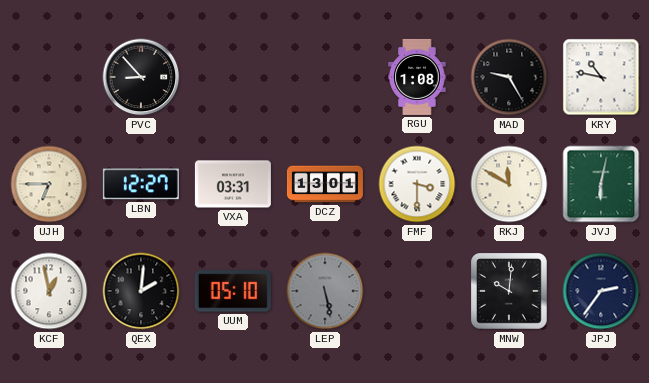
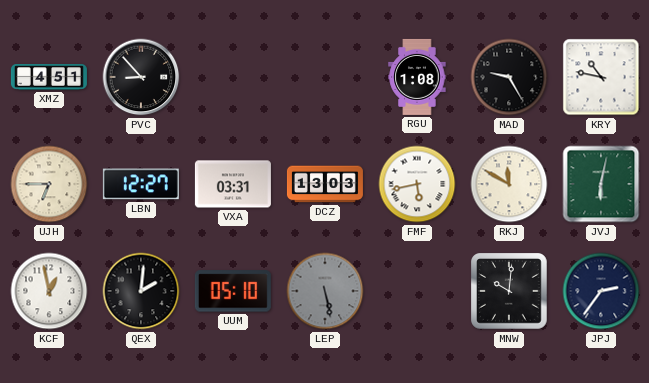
XMZ: none -> 4:51 (49, 77)
DCZ: 13:01 -> 13:03 (325, 184)
FMF: 3:30 -> 5:43 (417, 184)
